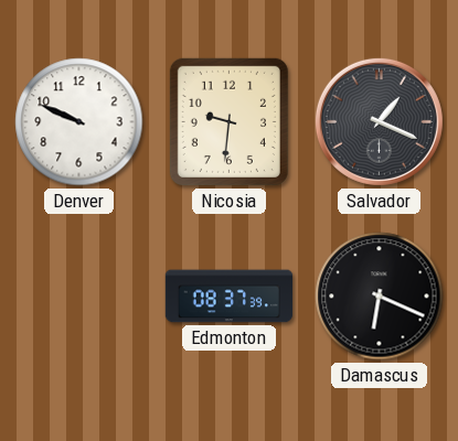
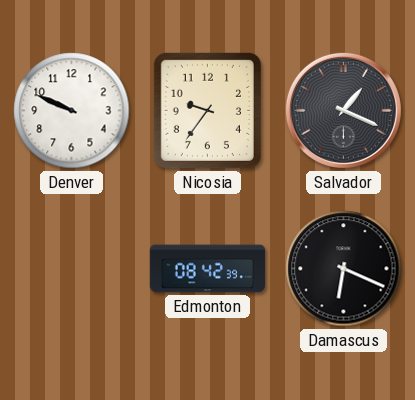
Nicosia: 9:31 -> 9:36 (207, 110)
Edmonton: 08:37 -> 08:42 (208, 269)
